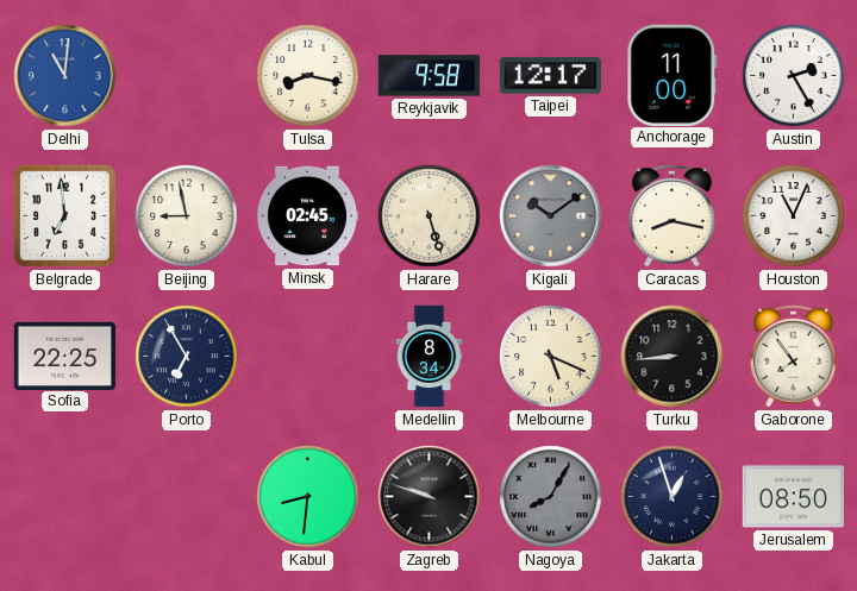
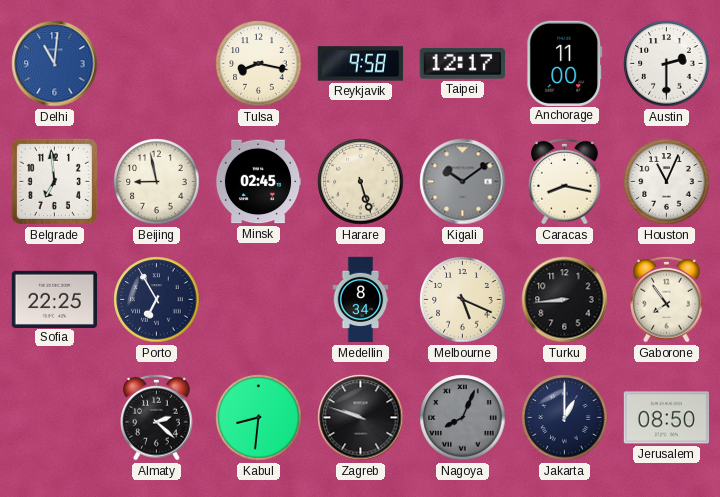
Austin: 2:25 -> 2:30 (667, 64)
Almaty: none -> 2:22 (157, 417)
Nagoya: 8:05 -> 8:04 (463, 418)
Jakarta: 12:57 -> 1:00 (565, 418)
